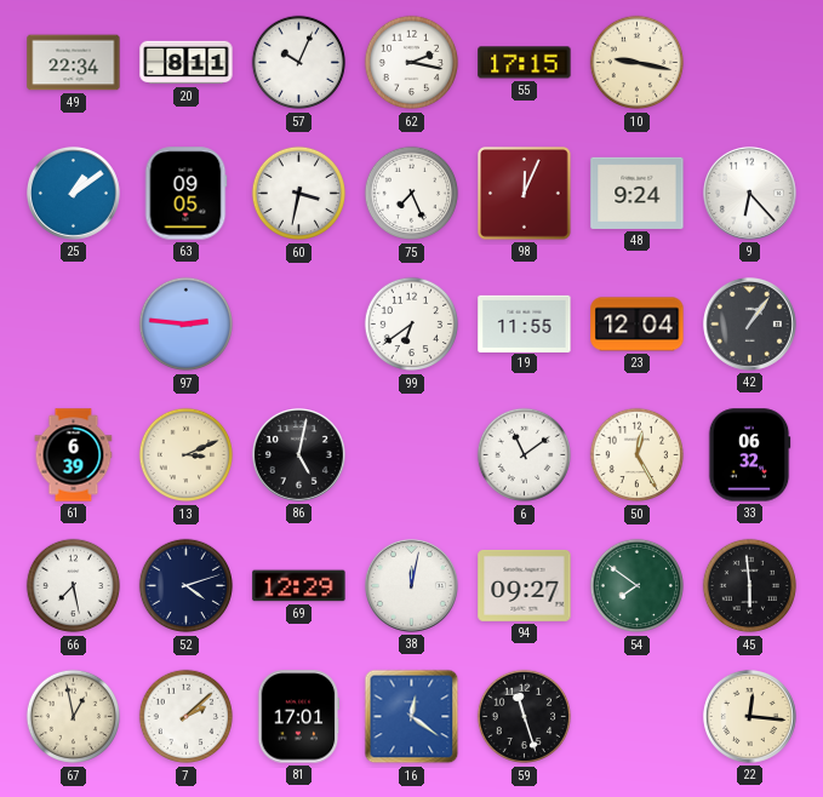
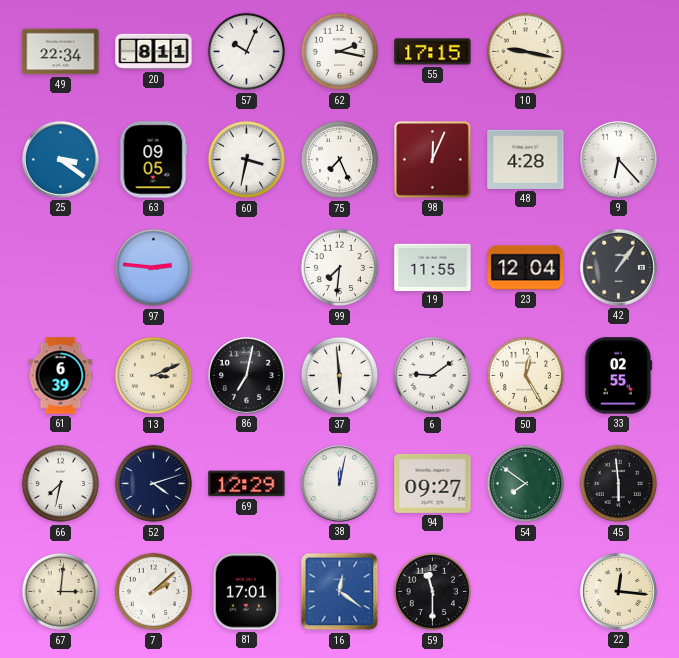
25: 1:09 -> 3:21 (60, 159)
48: 9:24 -> 4:28 (526, 159)
99: 6:39 -> 7:31 (340, 268)
86: 5:02 -> 7:02 (246, 375)
37: none -> 5:59 (340, 376)
6: 11:09 -> 9:09 (433, 376)
33: 06:32 -> 02:55 (618, 376)
66: 7:28 -> 7:32 (61, 484)
67: 12:58 -> 3:01 (61, 592)
59: 11:27 -> 11:30 (433, 592)
